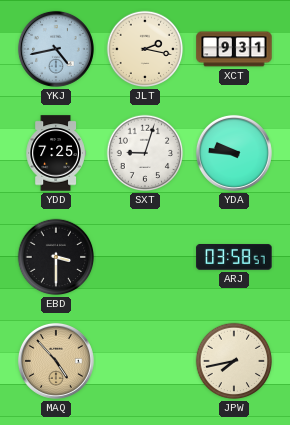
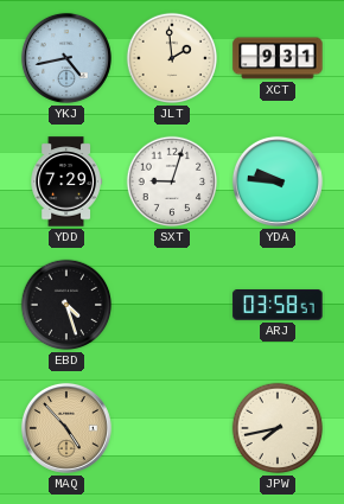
JLT: 2:17 -> 1:59 (172, 58)
YDD: 7:25 -> 7:29 (66, 181)
EBD: 3:30 -> 4:27 (66, 305)
